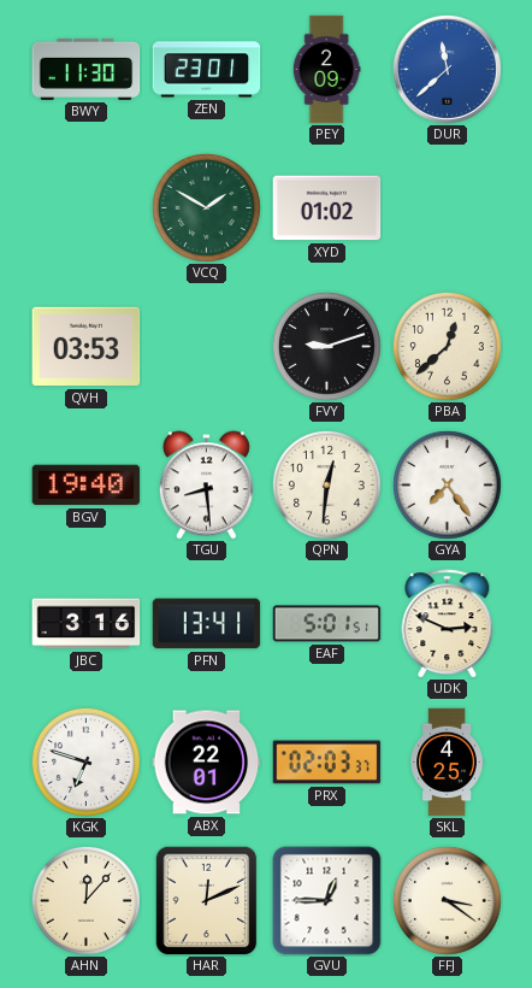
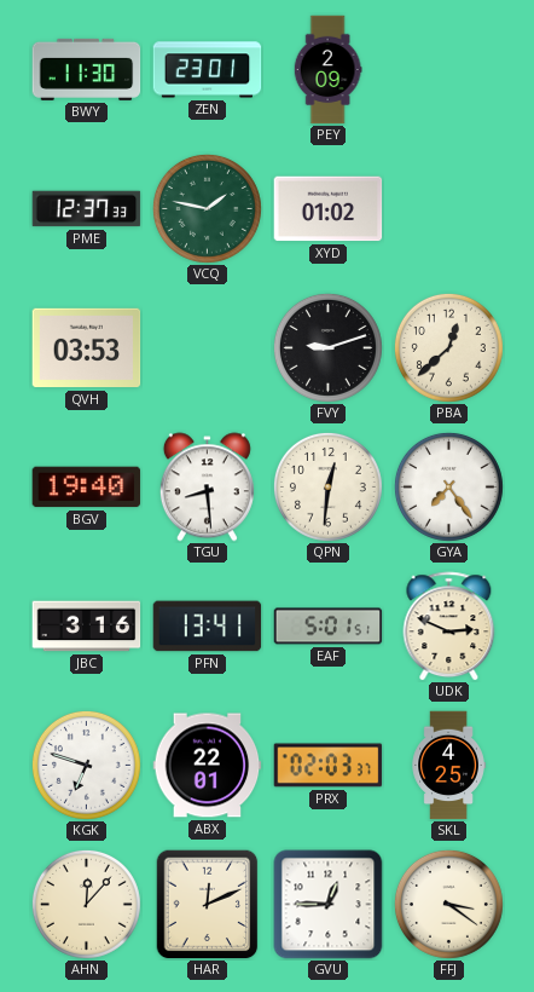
DUR: 11:38 -> none (447, 69)
PME: none -> 12:37 (87, 209)
VCQ: 1:50 -> 1:47 (207, 208)
